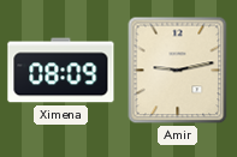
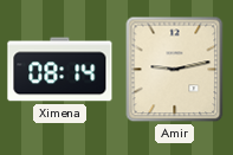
Ximena: 08:09 -> 08:14 (60, 70)
